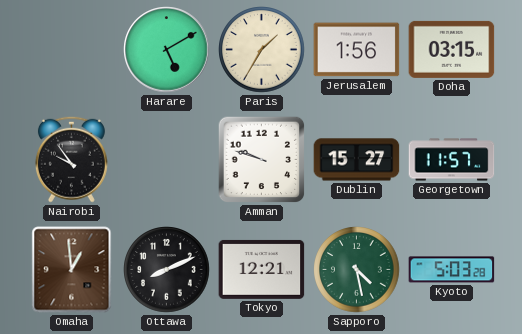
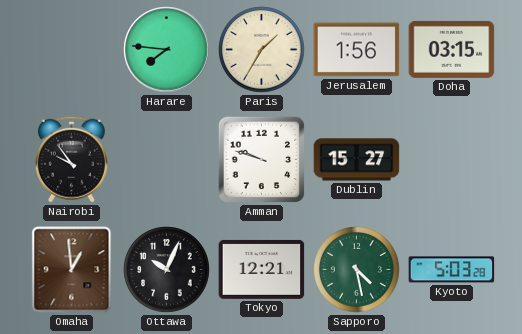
Harare: 5:10 -> 7:46 (167, 50)
Georgetown: 11:57 -> none (452, 160)
Ottawa: 8:11 -> 10:04 (167, 270)
